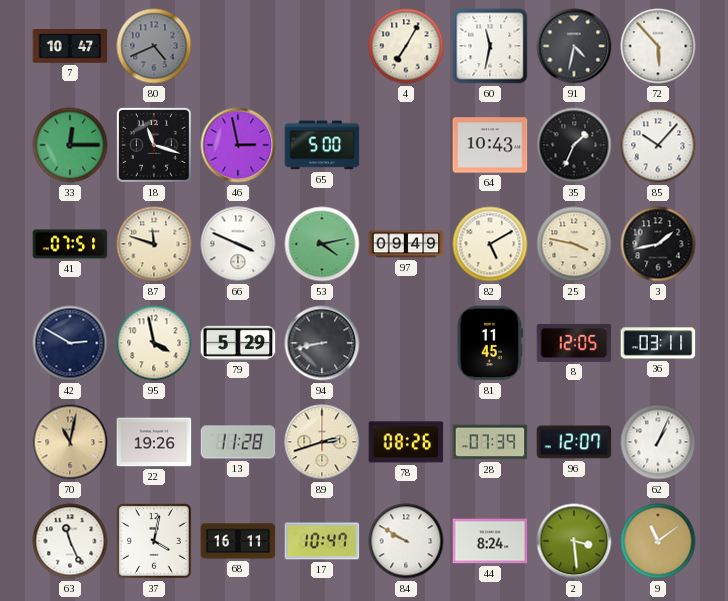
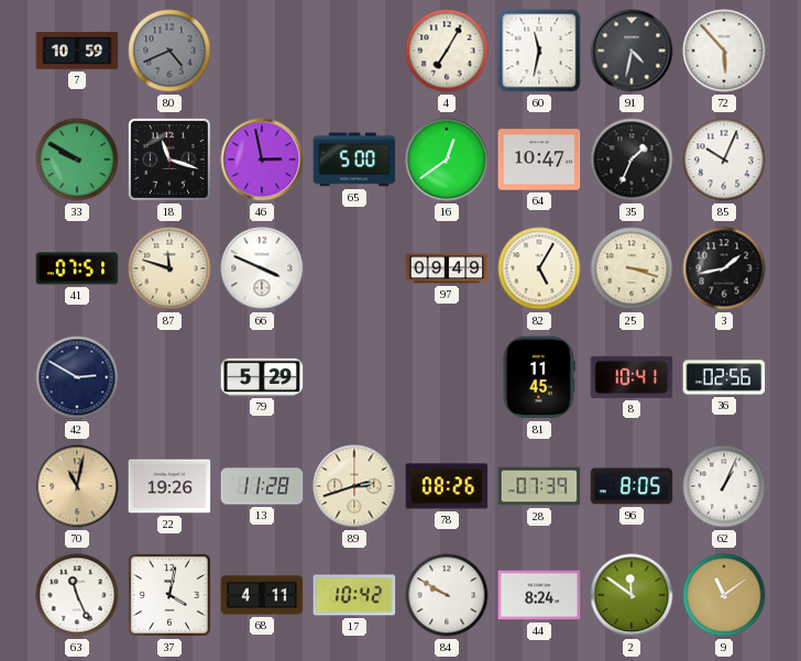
7: 10:47 -> 10:59 (77, 51)
33: 12:15 -> 9:50 (77, 159)
16: none -> 12:39 (447, 159)
64: 10:43 -> 10:47 (539, 159)
85: 10:07 -> 10:04 (724, 159)
53: 4:13 -> none (322, 244)
82: 5:10 -> 5:05 (539, 268)
25: 3:47 -> 3:18 (632, 268)
95: 3:58 -> none (154, 343)
94: 8:43 -> none (322, 343)
8: 12:05 -> 10:41 (632, 377)
36: 03:11 -> 02:56 (724, 377)
96: 12:07 -> 8:05 (632, 486)
68: 16:11 -> 4:11 (262, 595)
17: 10:47 -> 10:42 (354, 595)
2: 3:29 -> 11:51 (632, 595)
